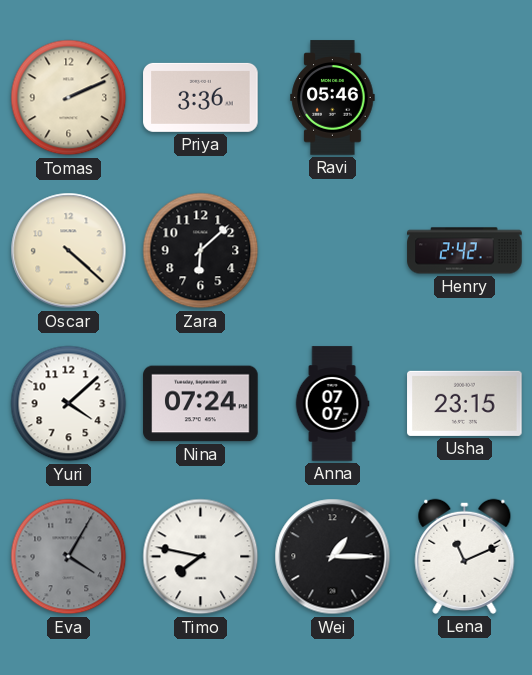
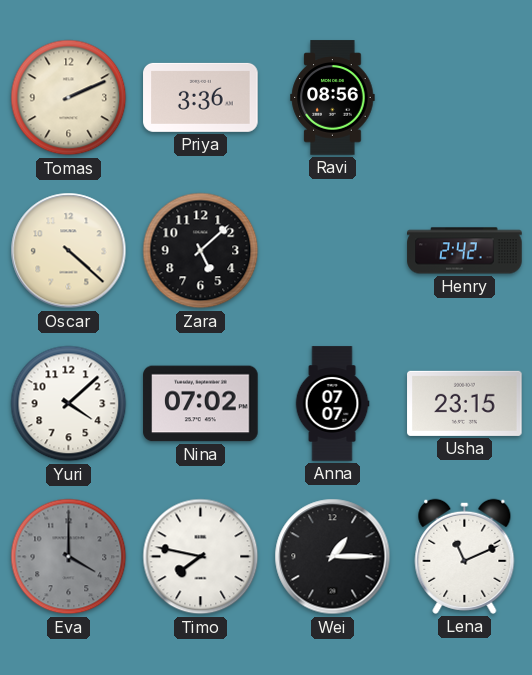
Ravi: 05:46 -> 08:56 (333, 98)
Zara: 6:08 -> 5:08 (201, 251)
Nina: 07:24 -> 07:02 (201, 404)
Eva: 4:05 -> 4:00 (69, 557)
